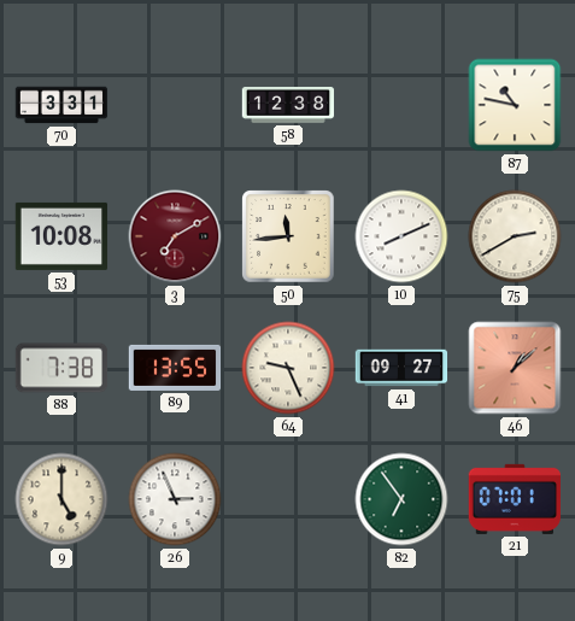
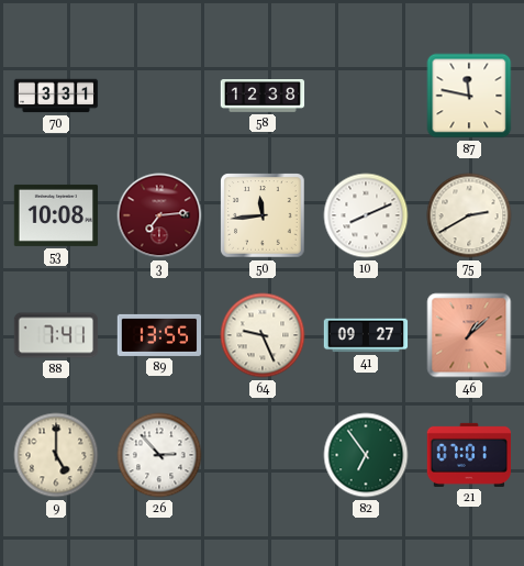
87: 10:47 -> 11:47 (469, 96)
3: 7:10 -> 7:14 (159, 215)
88: 7:38 -> 7:41 (56, 335)
26: 2:56 -> 2:53 (159, 455)
